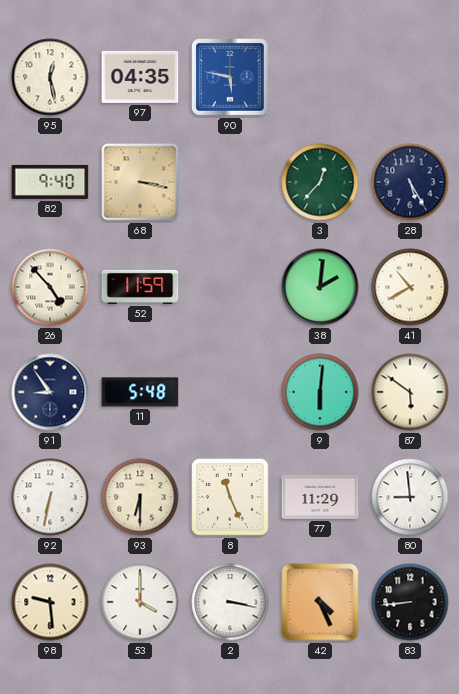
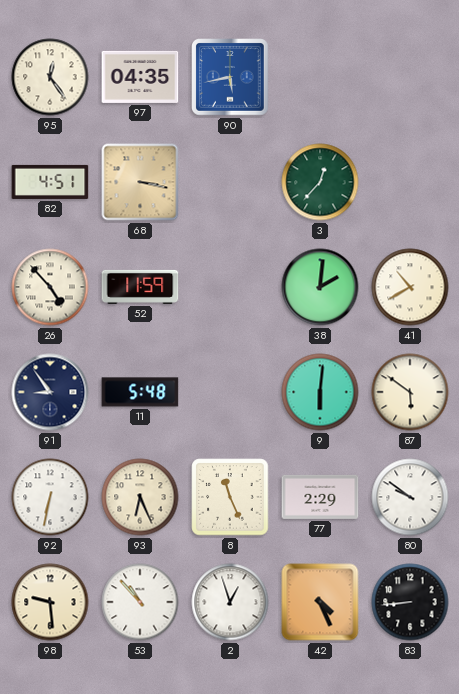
95: 12:28 -> 12:24 (50, 77)
90: 5:47 -> 5:43 (231, 78)
82: 9:40 -> 4:51 (50, 182)
28: 5:25 -> none (410, 182)
93: 6:30 -> 6:26 (140, 497)
77: 11:29 -> 2:29 (320, 497)
80: 8:59 -> 9:51 (410, 497)
53: 4:00 -> 10:53 (140, 602)
2: 3:17 -> 12:57 (230, 602)
